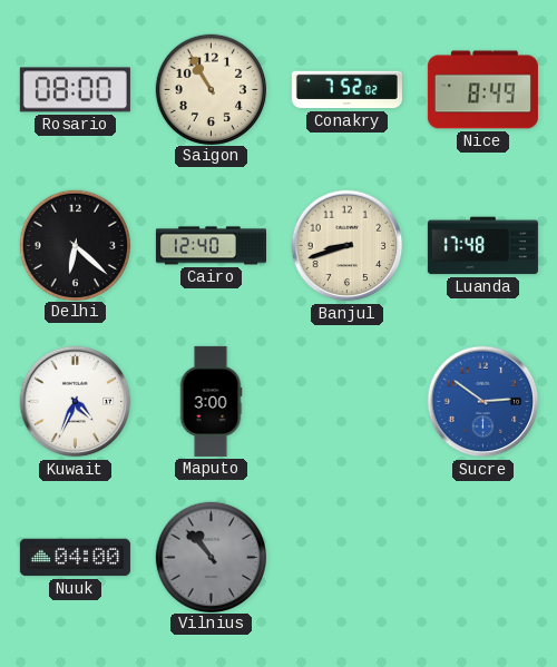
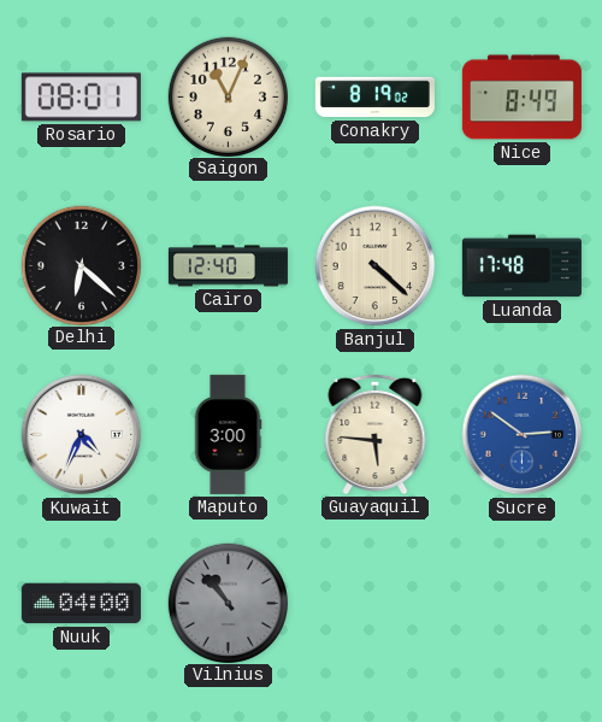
Rosario: 08:00 -> 08:01 (81, 98)
Saigon: 10:55 -> 11:04 (228, 96)
Conakry: 7:52 -> 8:19 (374, 98)
Banjul: 8:42 -> 4:22 (376, 266)
Guayaquil: none -> 5:46 (376, 434)
